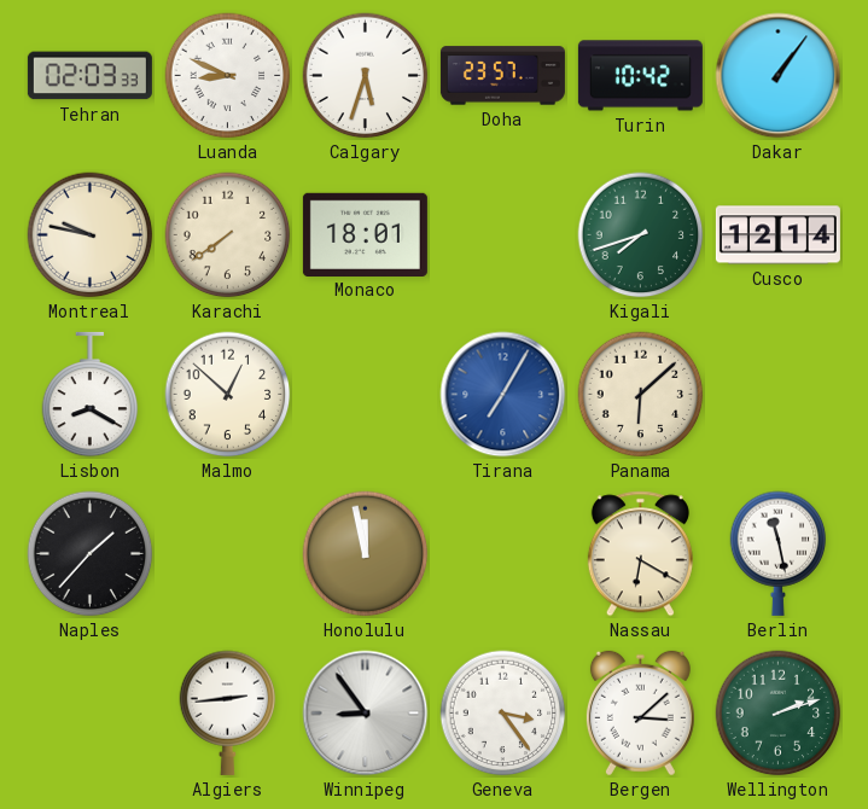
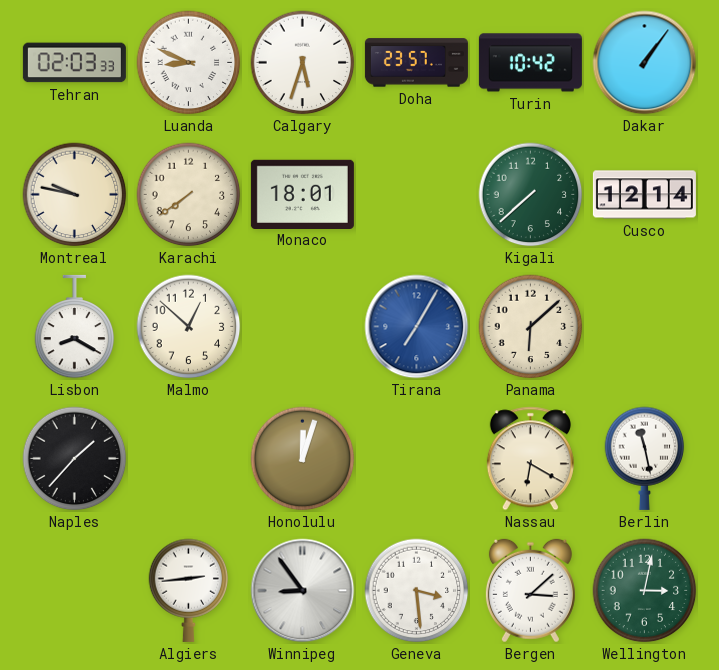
Kigali: 7:42 -> 7:38 (531, 195)
Honolulu: 11:58 -> 12:03 (303, 459)
Geneva: 3:24 -> 3:29 (417, 591)
Wellington: 2:12 -> 3:02 (645, 591)
